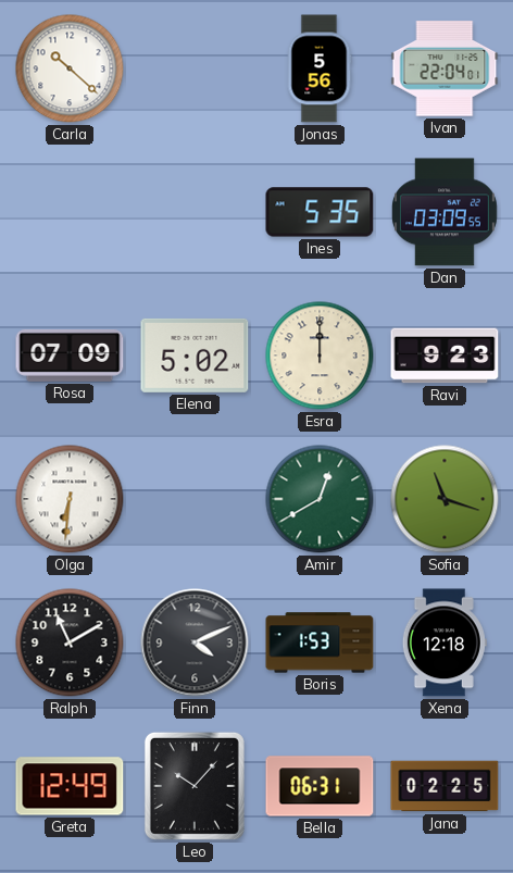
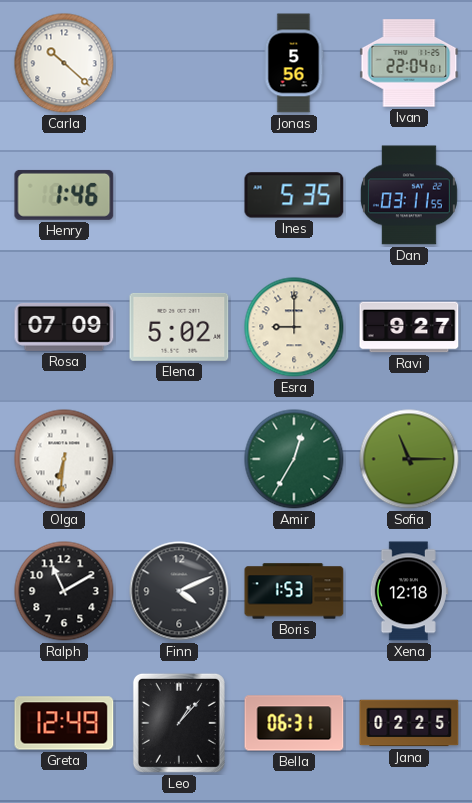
Henry: none -> 1:46 (64, 195)
Dan: 03:09 -> 03:11 (409, 195)
Esra: 12:00 -> 9:00 (294, 327)
Ravi: 9:23 -> 9:27 (409, 327)
Amir: 12:40 -> 12:35 (294, 459)
Sofia: 11:18 -> 11:15 (409, 459)
Leo: 10:07 -> 1:07 (179, 723)
